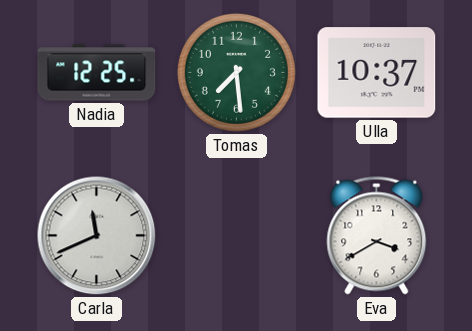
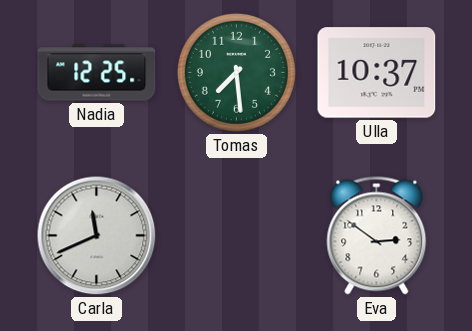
Eva: 3:40 -> 2:51 (377, 236)
